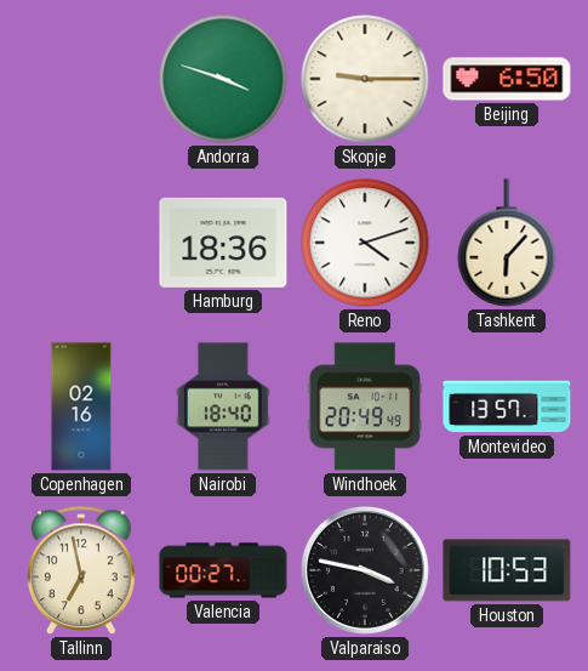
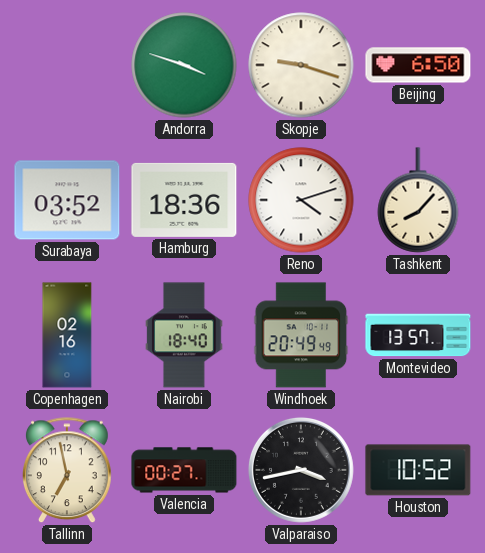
Skopje: 9:15 -> 9:18 (301, 65)
Surabaya: none -> 03:52 (67, 200)
Tashkent: 6:07 -> 8:07 (418, 200)
Valparaiso: 3:47 -> 3:43 (301, 470)
Houston: 10:53 -> 10:52 (418, 470)
